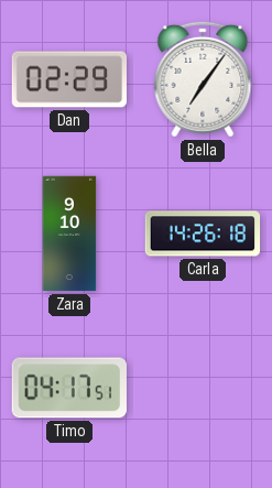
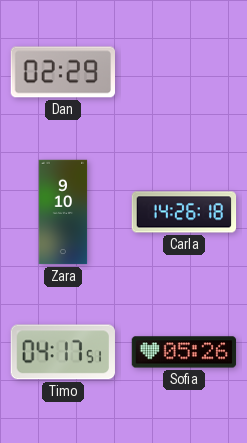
Bella: 7:06 -> none (203, 79)
Sofia: none -> 05:26 (184, 352)
